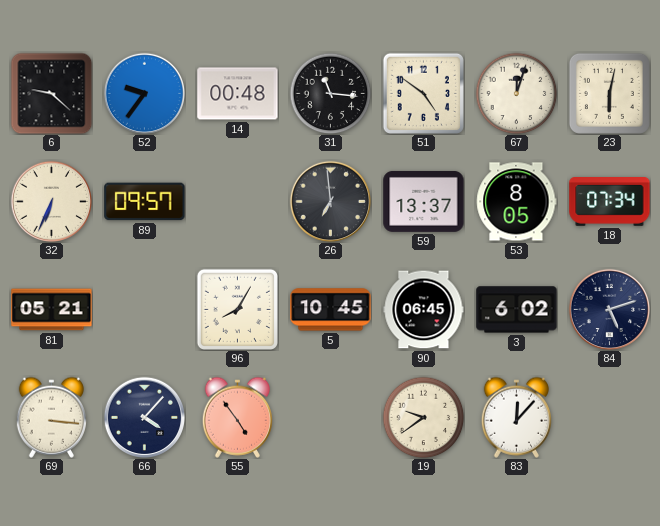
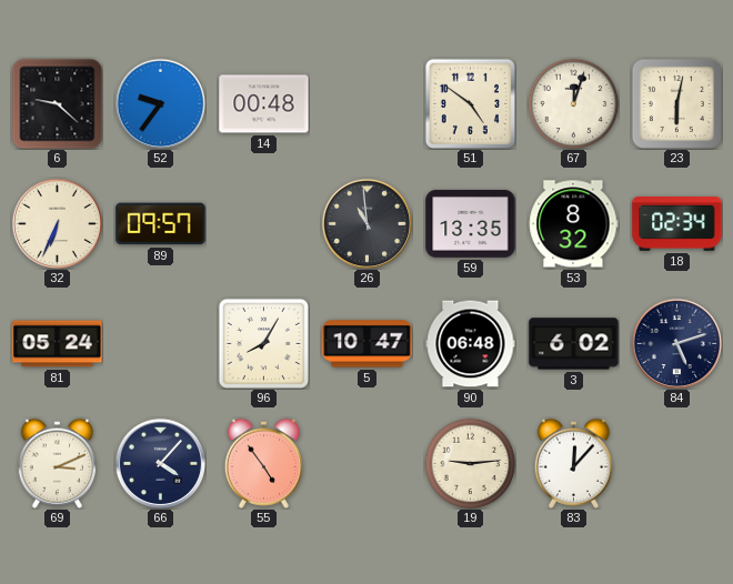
31: 11:16 -> none (330, 93)
26: 6:59 -> 10:59 (366, 223)
59: 13:37 -> 13:35 (471, 223)
53: 8:05 -> 8:32 (574, 224)
18: 07:34 -> 02:34 (677, 224)
81: 05:21 -> 05:24 (58, 344)
5: 10:45 -> 10:47 (368, 344)
90: 06:45 -> 06:48 (471, 344)
69: 3:16 -> 3:11 (57, 463)
19: 9:39 -> 9:14 (470, 463)
